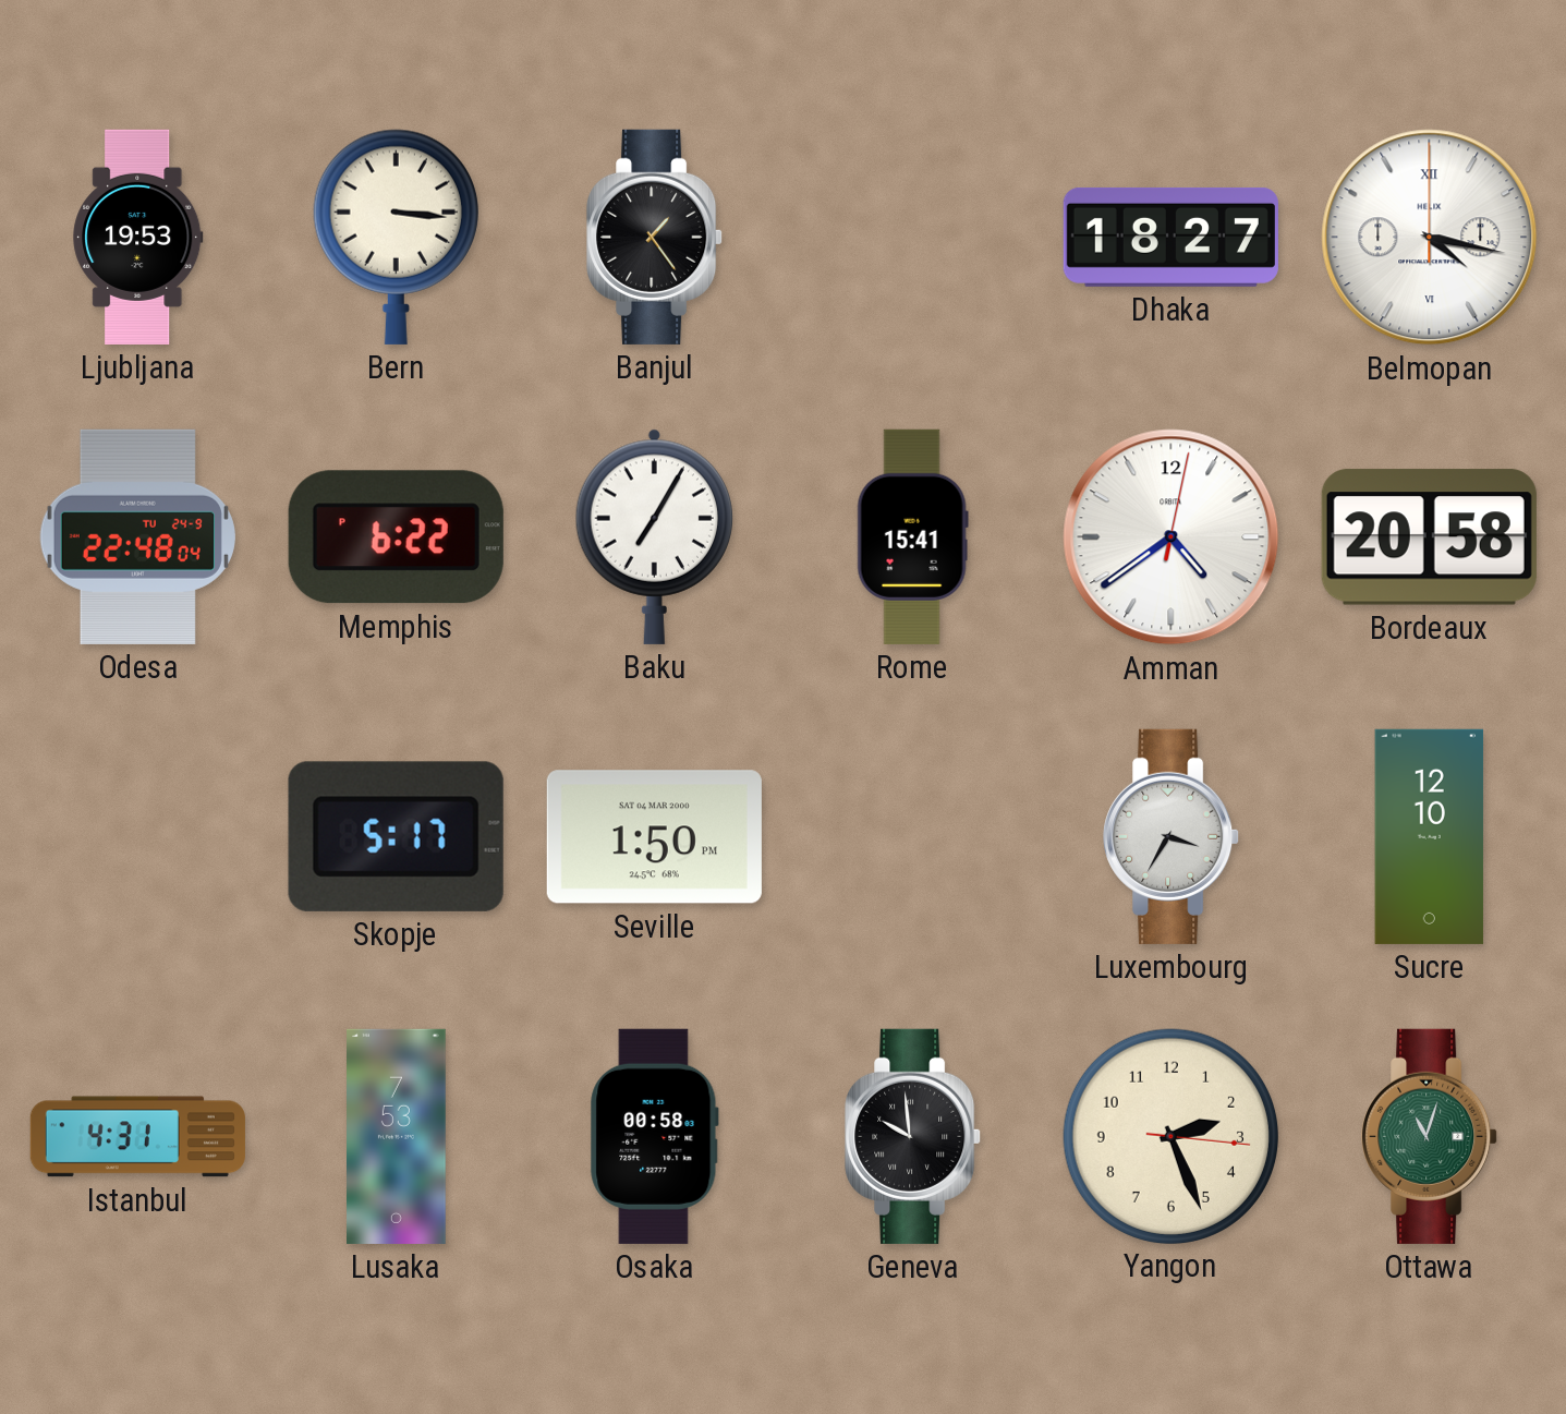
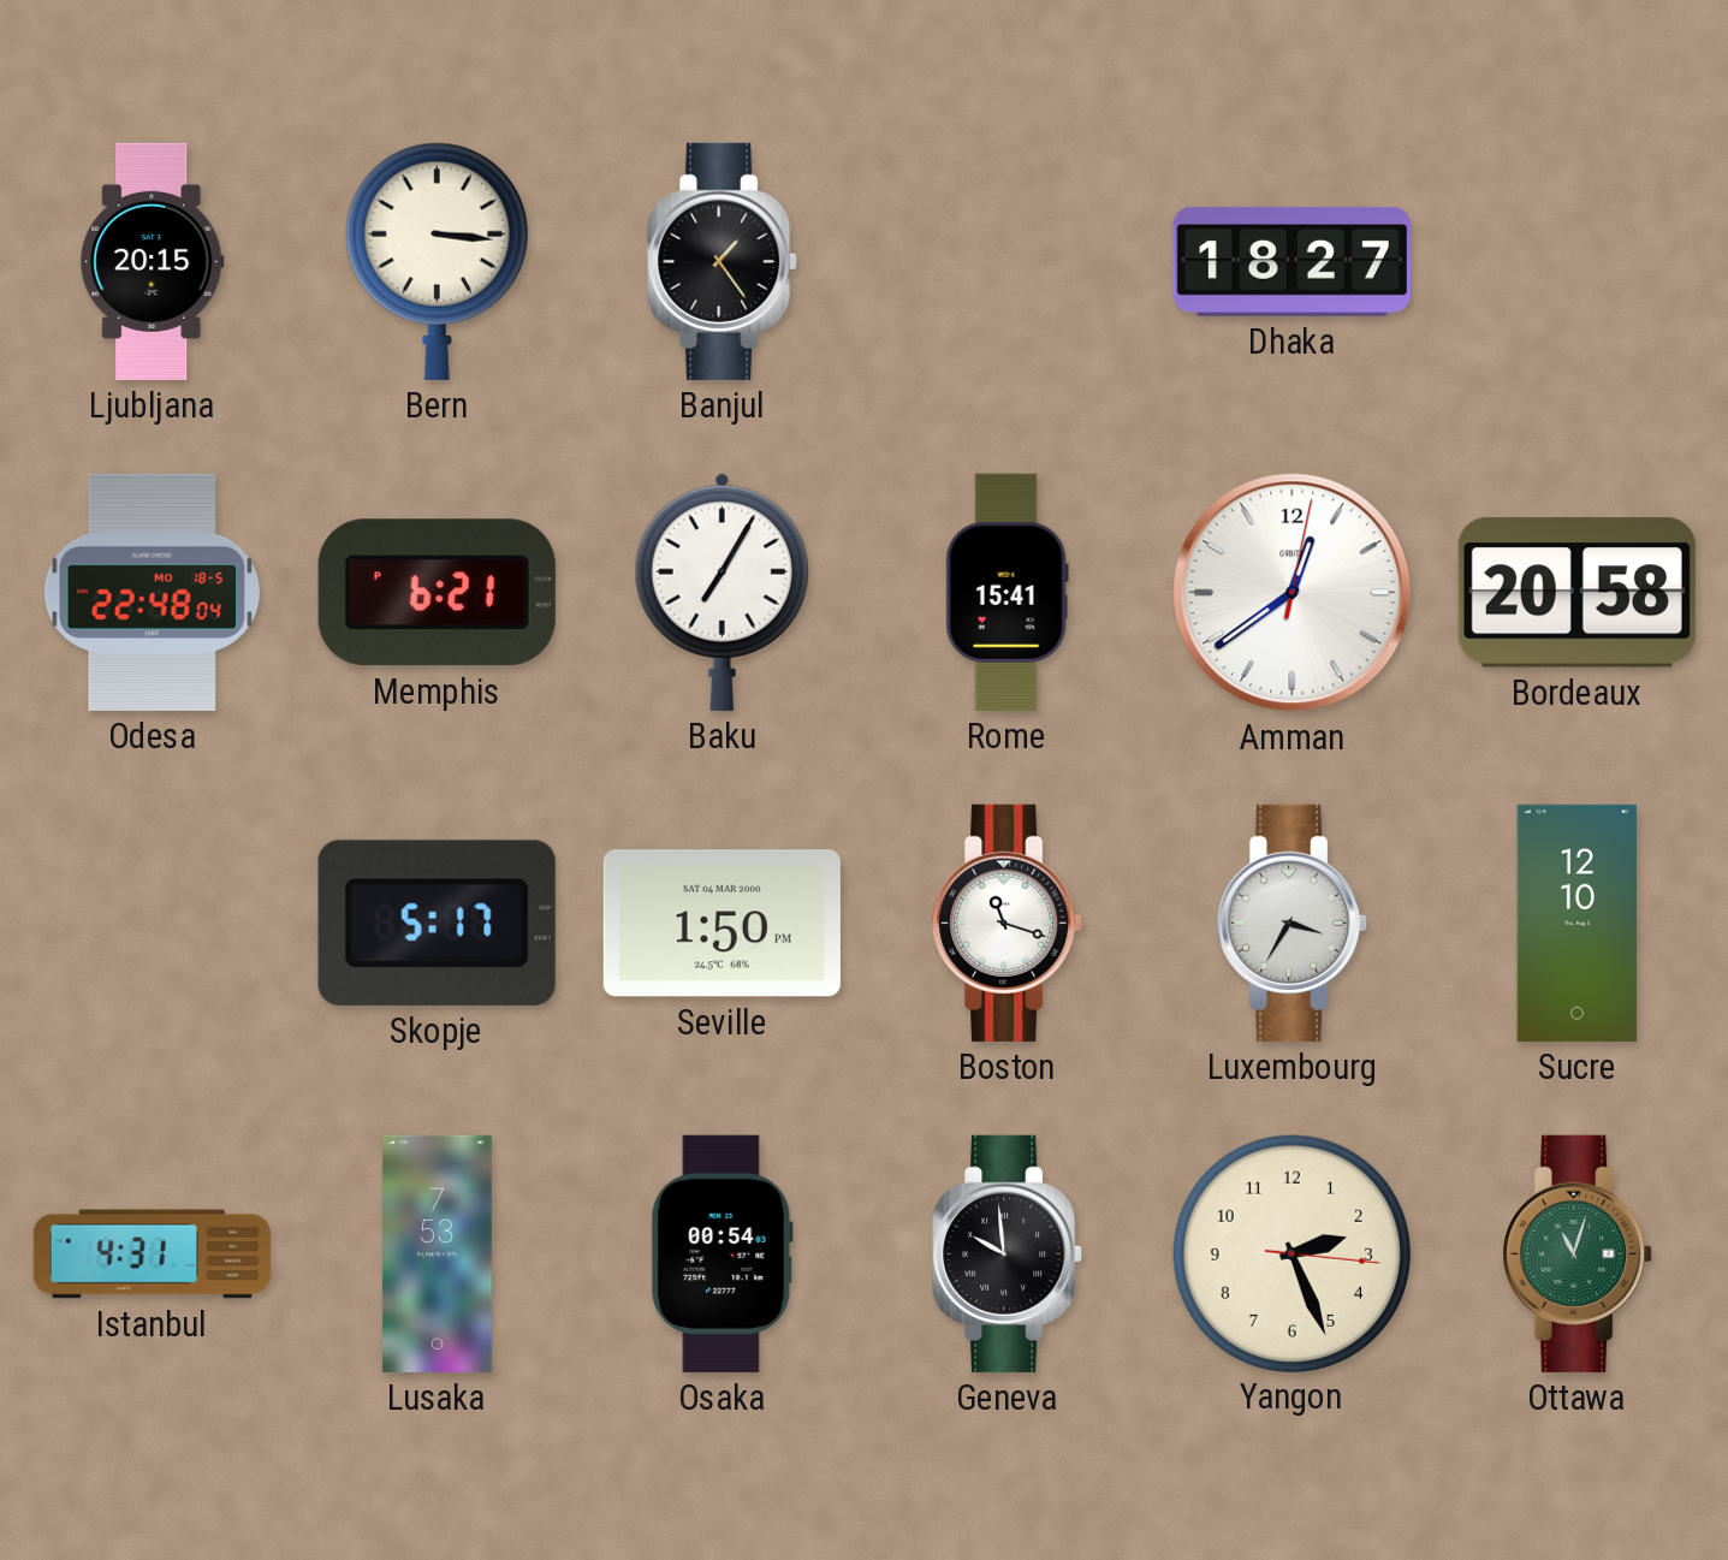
Ljubljana: 19:53 -> 20:15 (153, 261)
Belmopan: 4:17 -> none (1430, 238)
Odesa date: TU 24-9 -> MO 18-5 (152, 592)
Memphis: 6:22 -> 6:21 (437, 593)
Amman: 4:39 -> 12:39 (1293, 593)
Boston: none -> 11:18 (1008, 923)
Osaka: 00:58 -> 00:54 (722, 1253)
